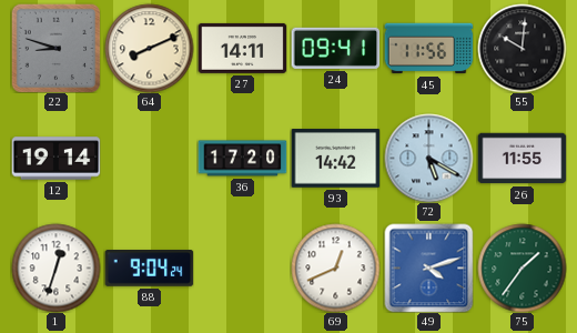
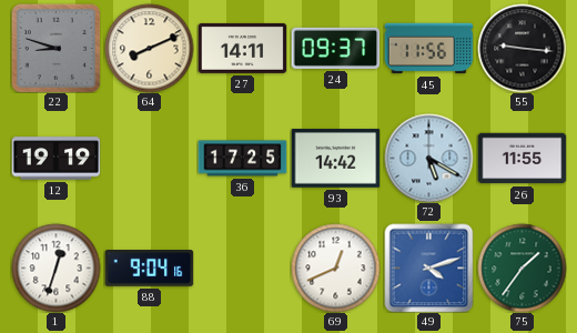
24: 09:41 -> 09:37 (335, 48)
55: 10:01 -> 9:16 (522, 48)
12: 19:14 -> 19:19 (55, 159)
36: 17:20 -> 17:25 (242, 159)
88: 9:04:24 -> 9:04:16 (149, 269)
